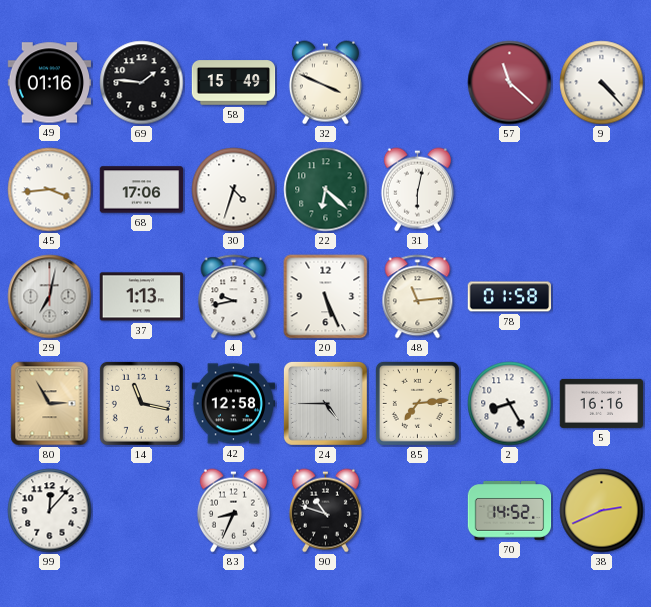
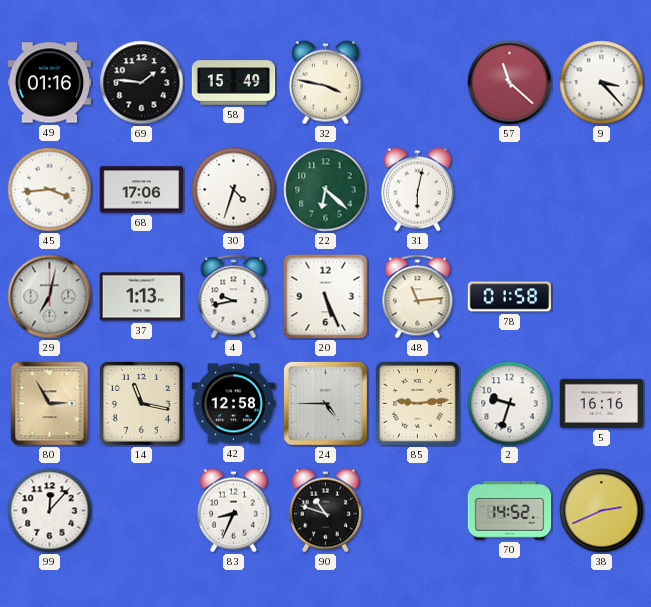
32: 3:49 -> 3:47 (325, 83)
9: 4:23 -> 3:23 (602, 83)
85: 7:14 -> 9:14 (417, 403)
2: 8:25 -> 9:33 (510, 404)
